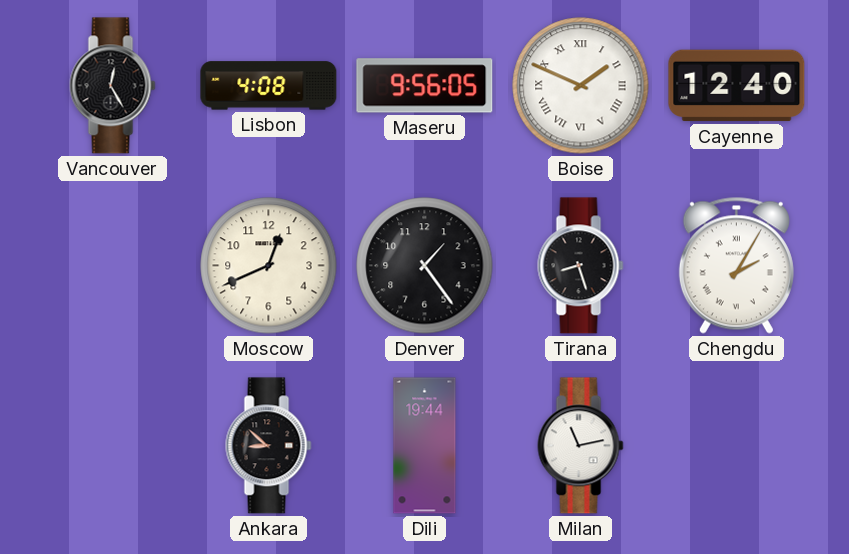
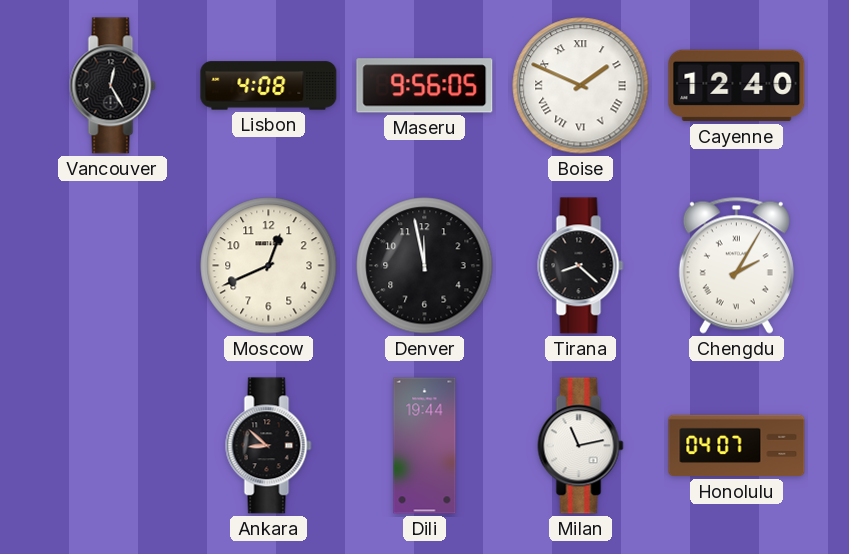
Denver: 1:24 -> 11:58 (425, 266)
Tirana: 8:27 -> 8:22 (581, 266)
Honolulu: none -> 04:07 (737, 446)
